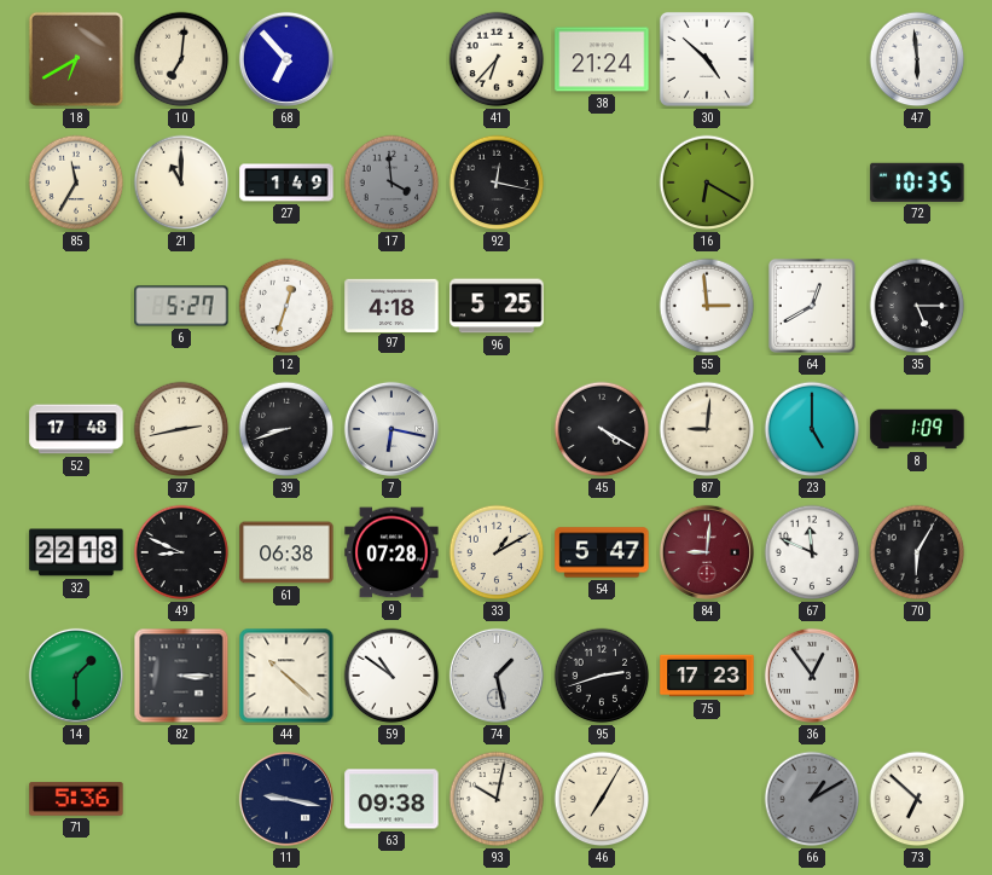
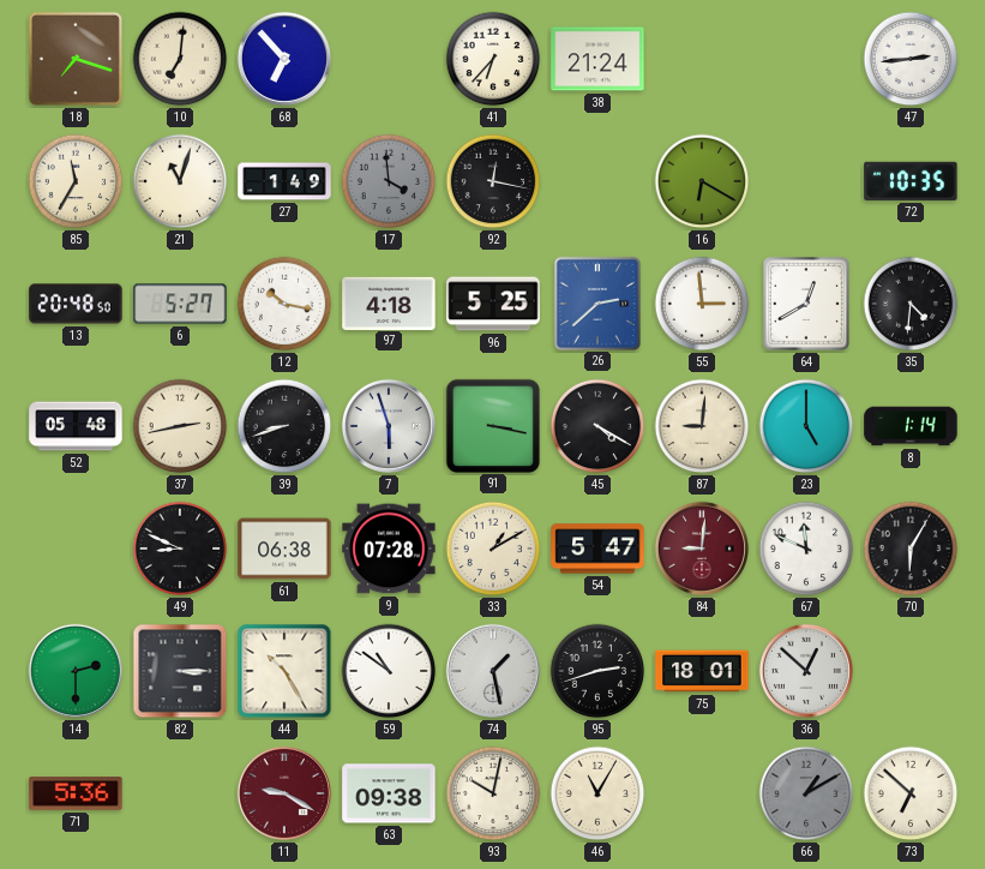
18: 6:40 -> 7:18 (76, 59)
30: 4:52 -> none (707, 59)
47: 5:59 -> 2:44 (911, 59)
21: 11:00 -> 11:03 (180, 181)
13: none -> 20:48 (76, 304)
12: 12:33 -> 10:17 (284, 304)
26: none -> 2:38 (596, 302)
35: 5:15 -> 4:31 (911, 304)
52: 17:48 -> 05:48 (76, 426)
7: 6:17 -> 5:57 (389, 426)
91: none -> 3:17 (492, 425)
8: 1:09 -> 1:14 (911, 426)
32: 22:18 -> none (76, 552)
14: 1:30 -> 2:30 (76, 671)
44: 10:22 -> 10:25 (284, 671)
75: 17:23 -> 18:01 (702, 671)
36: 12:54 -> 12:52 (806, 671)
11: 9:17 -> 9:20 (284, 793)
11 dial: navy -> burgundy (284, 793)
46: 7:05 -> 11:05 (597, 793)
